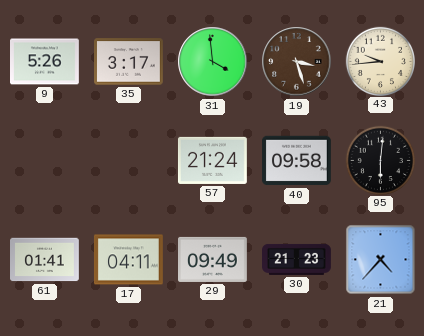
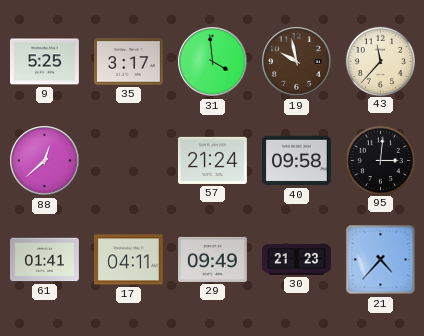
9: 5:26 -> 5:25 (45, 62)
19: 3:27 -> 9:58 (297, 62)
43: 9:44 -> 11:37 (380, 61)
88: none -> 12:38 (45, 161)
95: 6:01 -> 3:01 (380, 160)
